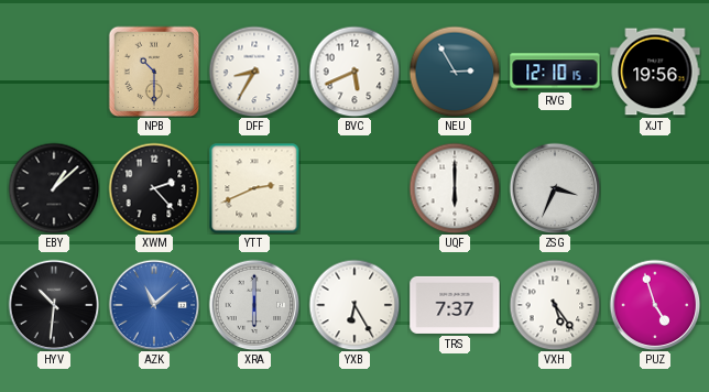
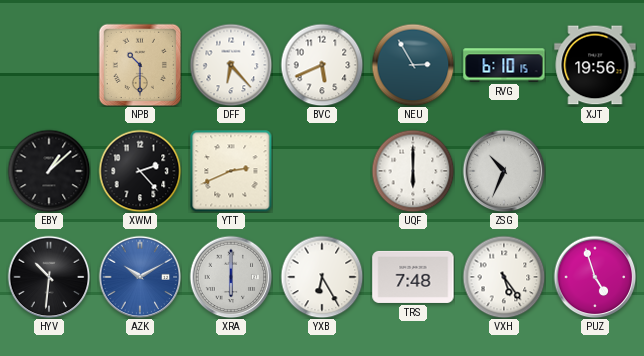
DFF: 8:35 -> 6:23 (231, 65)
RVG: 12:10 -> 6:10 (504, 65)
ZSG: 3:34 -> 10:34 (504, 171)
AZK: 11:08 -> 10:10 (140, 277)
TRS: 7:37 -> 7:48 (413, 277)
